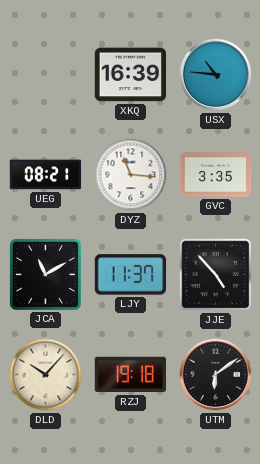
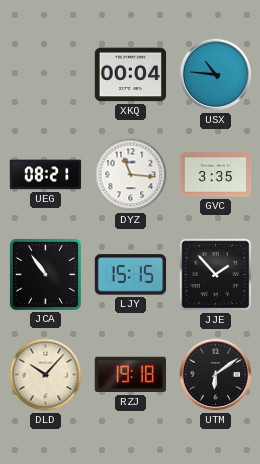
XKQ: 16:39 -> 00:04 (131, 75)
JCA: 11:10 -> 10:54 (45, 274)
LJY: 11:37 -> 15:15 (131, 275)
JJE: 4:53 -> 1:53 (216, 275)
